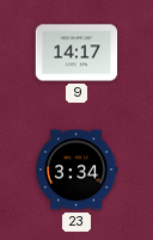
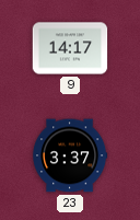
23: 3:34 -> 3:37 (70, 155)
